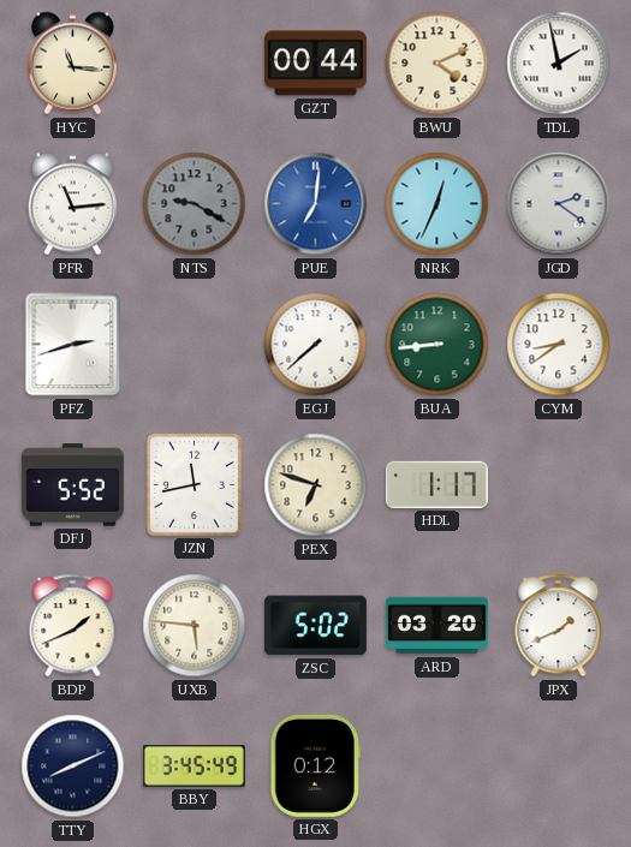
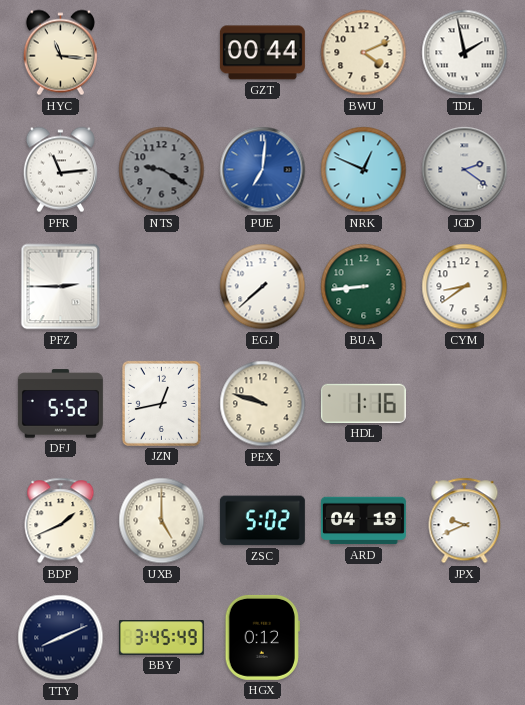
NRK: 12:34 -> 12:49 (364, 170)
PFZ: 2:42 -> 2:45 (61, 287)
JZN: 11:43 -> 12:43 (161, 403)
PEX: 6:48 -> 9:48 (263, 404)
HDL: 1:17 -> 1:16 (363, 403)
UXB: 5:46 -> 5:00 (162, 521)
ARD: 03:20 -> 04:19 (363, 521)
JPX: 1:41 -> 9:41 (465, 521)
